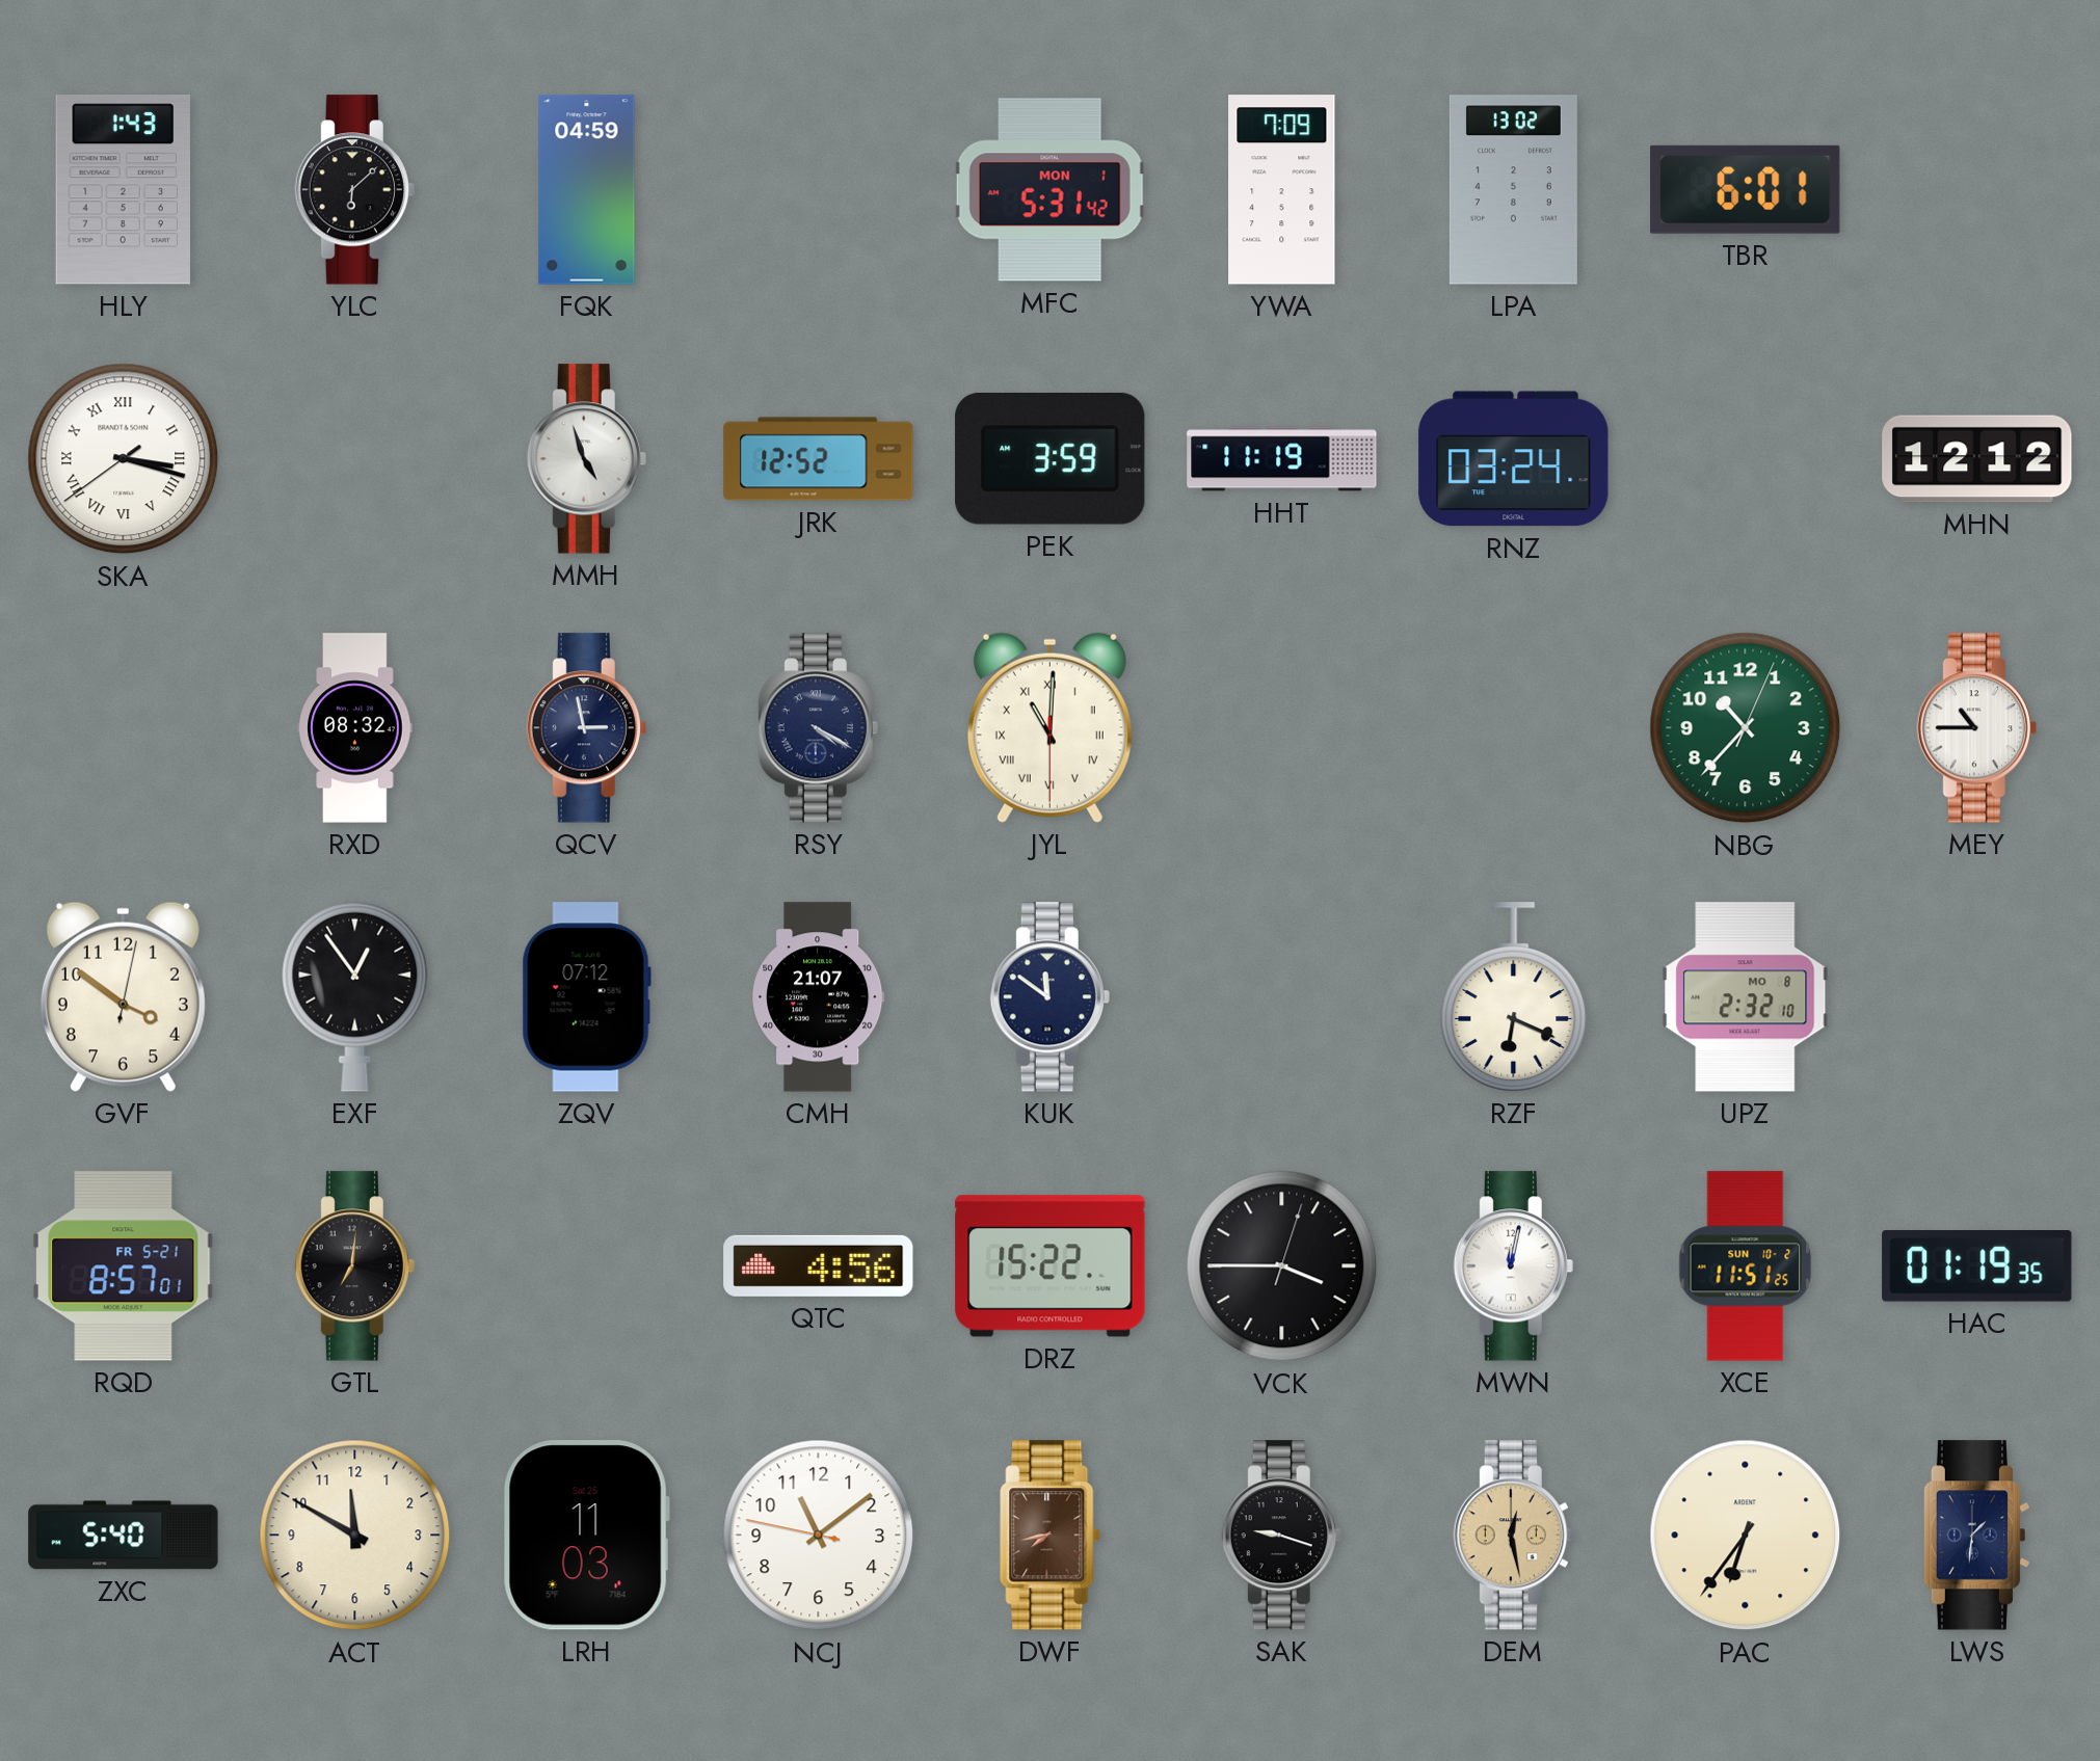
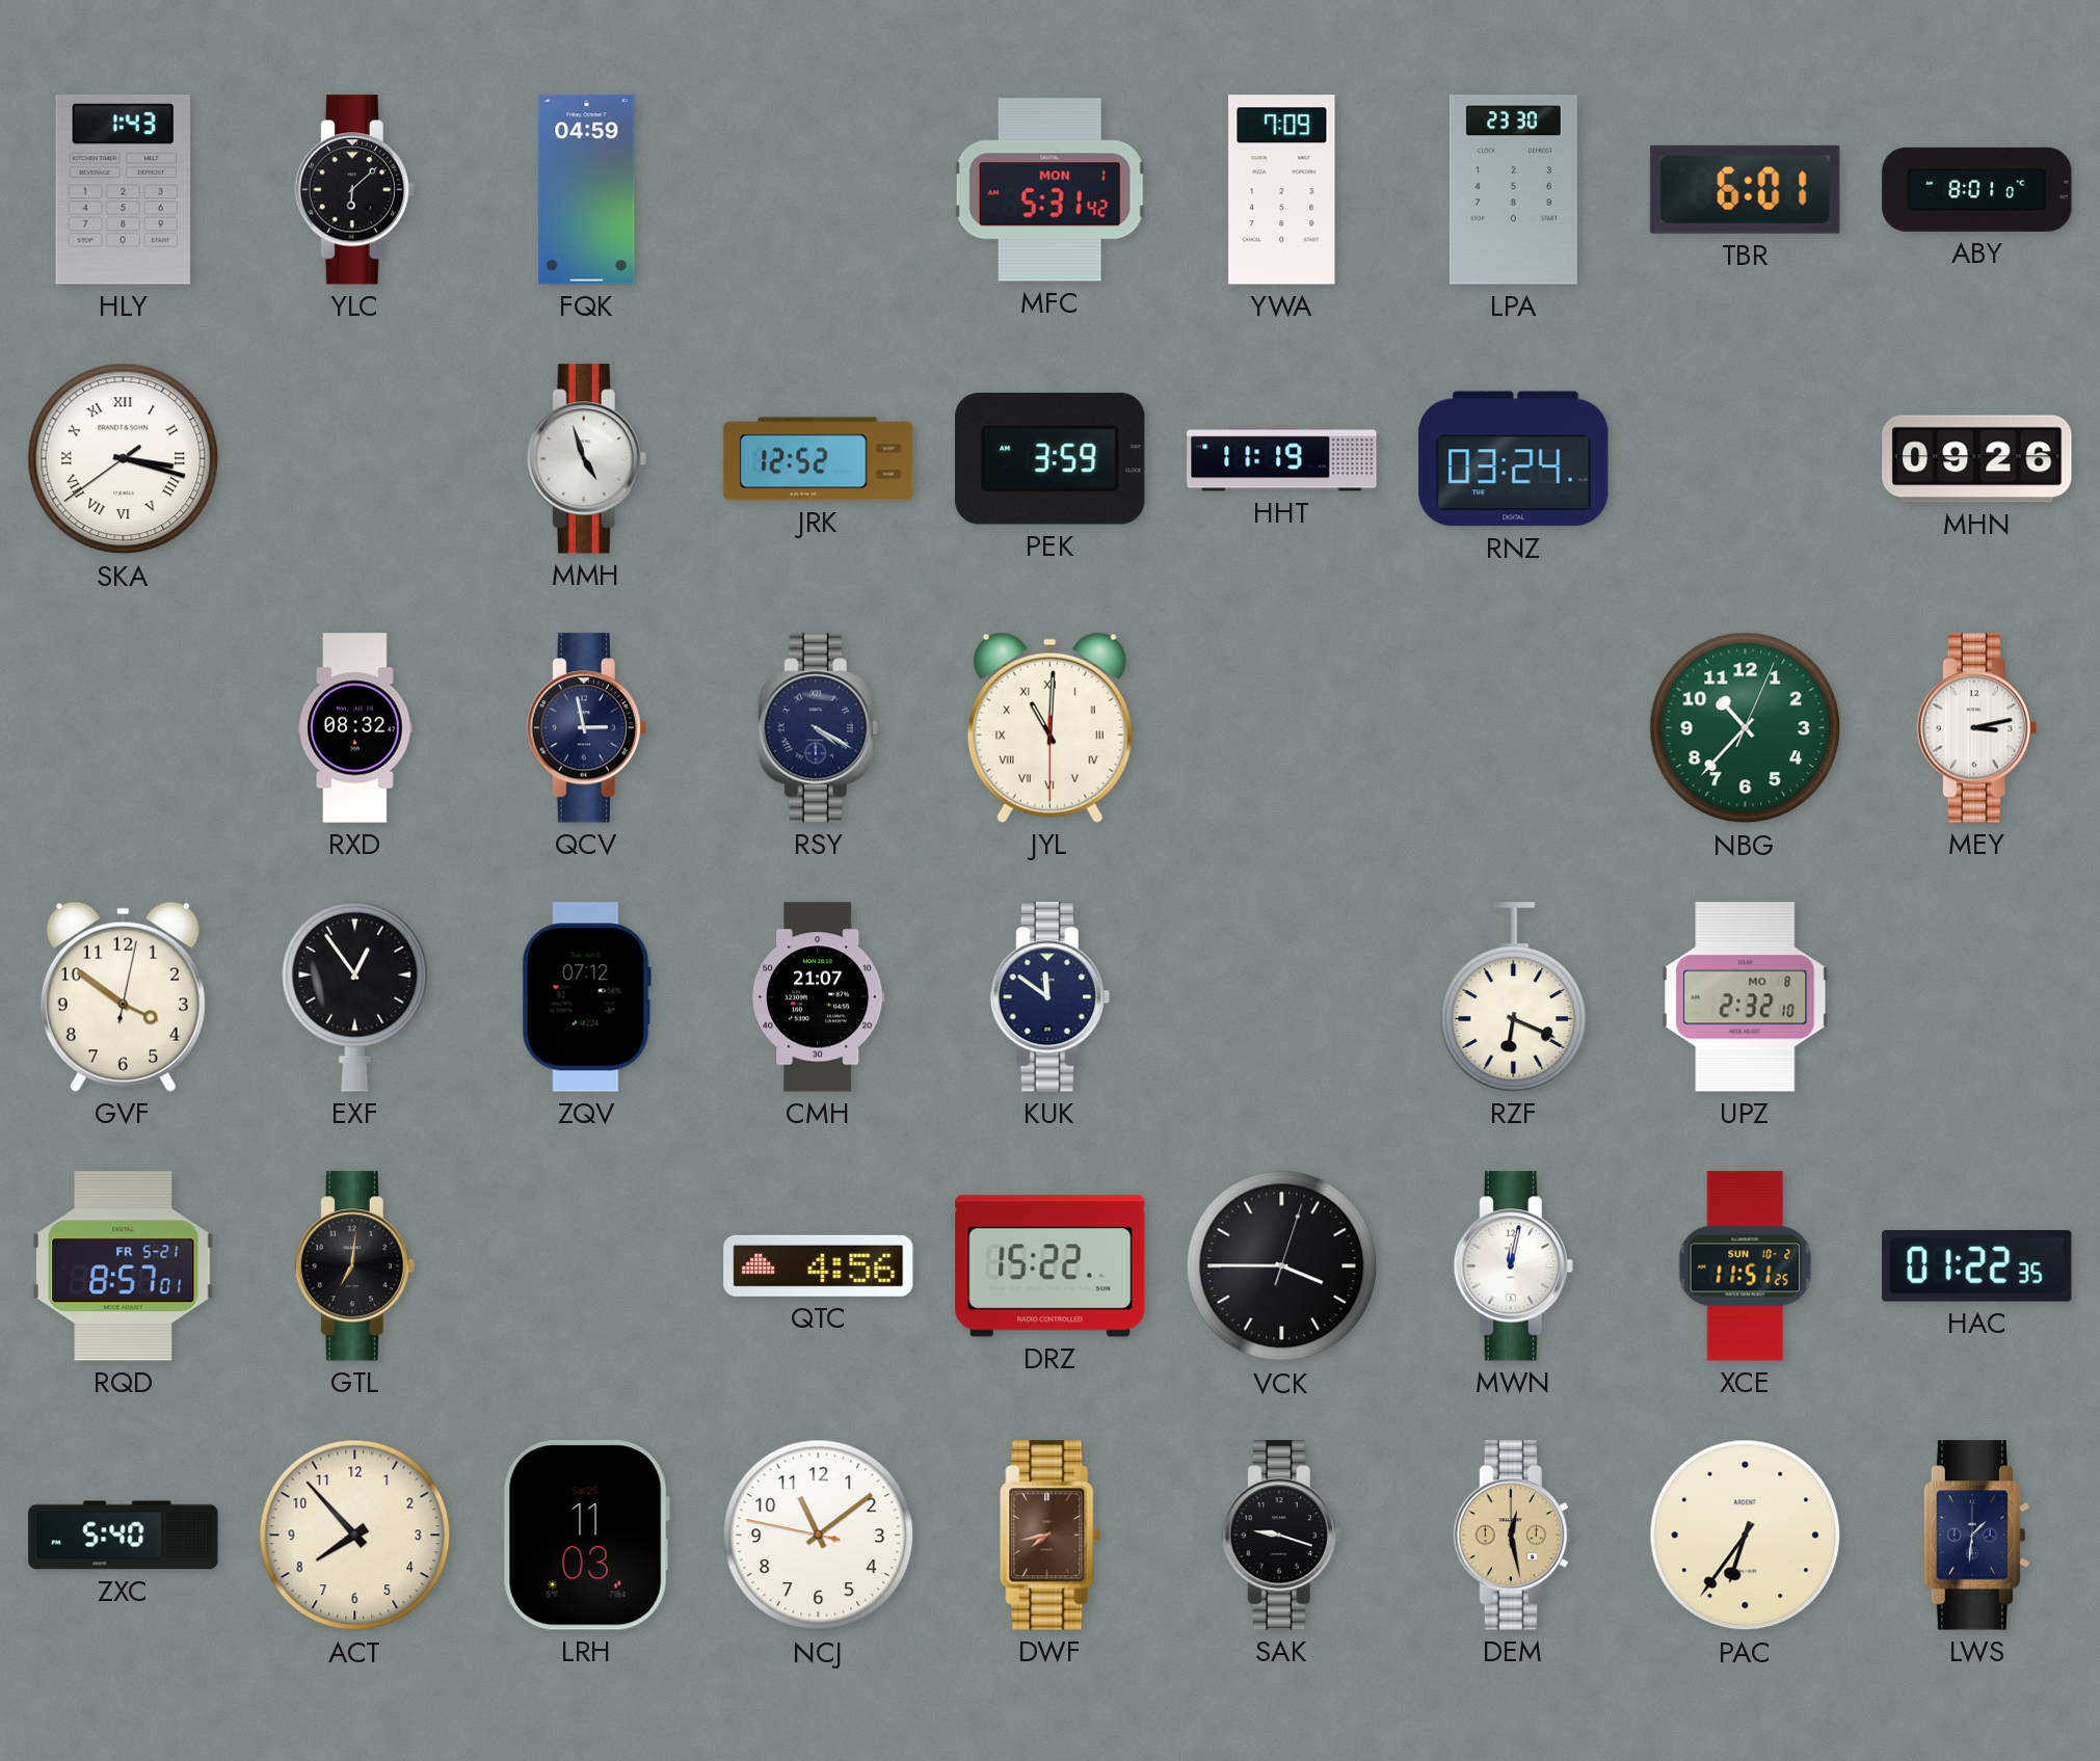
LPA: 13:02 -> 23:30 (1513, 190)
ABY: none -> 8:01 (1977, 189)
MHN: 12:12 -> 09:26 (1977, 459)
MEY: 10:45 -> 3:13 (1976, 728)
HAC: 01:19 -> 01:22 (1977, 1266)
ACT: 11:50 -> 7:53 (355, 1536)
